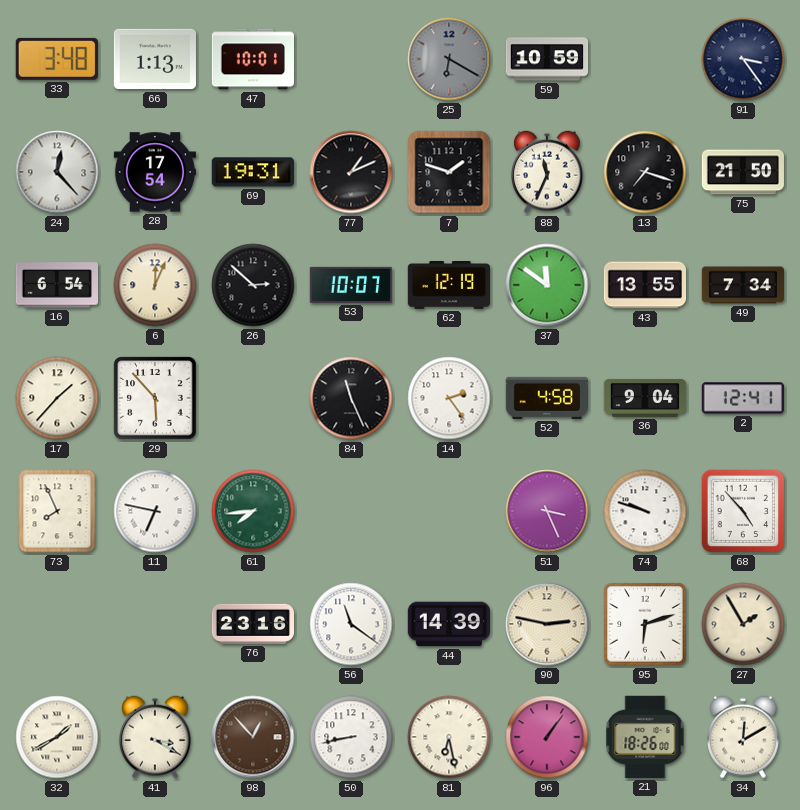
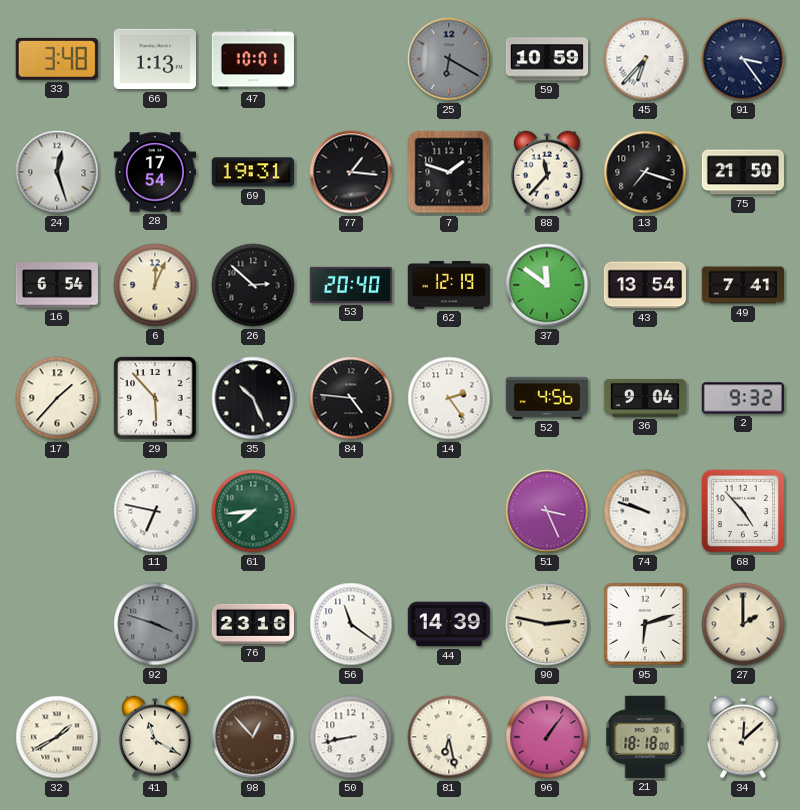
45: none -> 6:37 (645, 59)
24: 12:23 -> 12:27 (57, 172)
77: 1:11 -> 1:16 (351, 172)
88: 11:34 -> 11:37 (547, 172)
53: 10:07 -> 20:40 (350, 285)
43: 13:55 -> 13:54 (644, 285)
49: 7:34 -> 7:41 (742, 285)
35: none -> 10:26 (253, 398)
84: 11:26 -> 4:46 (351, 398)
52: 4:58 -> 4:56 (546, 398)
2: 12:41 -> 9:32 (742, 398)
73: 7:56 -> none (57, 511)
92: none -> 3:48 (155, 624)
27: 1:55 -> 2:00 (743, 624)
41: 3:20 -> 11:20 (155, 737)
21: 18:26 -> 18:18 (645, 737)
34: 12:10 -> 12:08 (743, 737)
